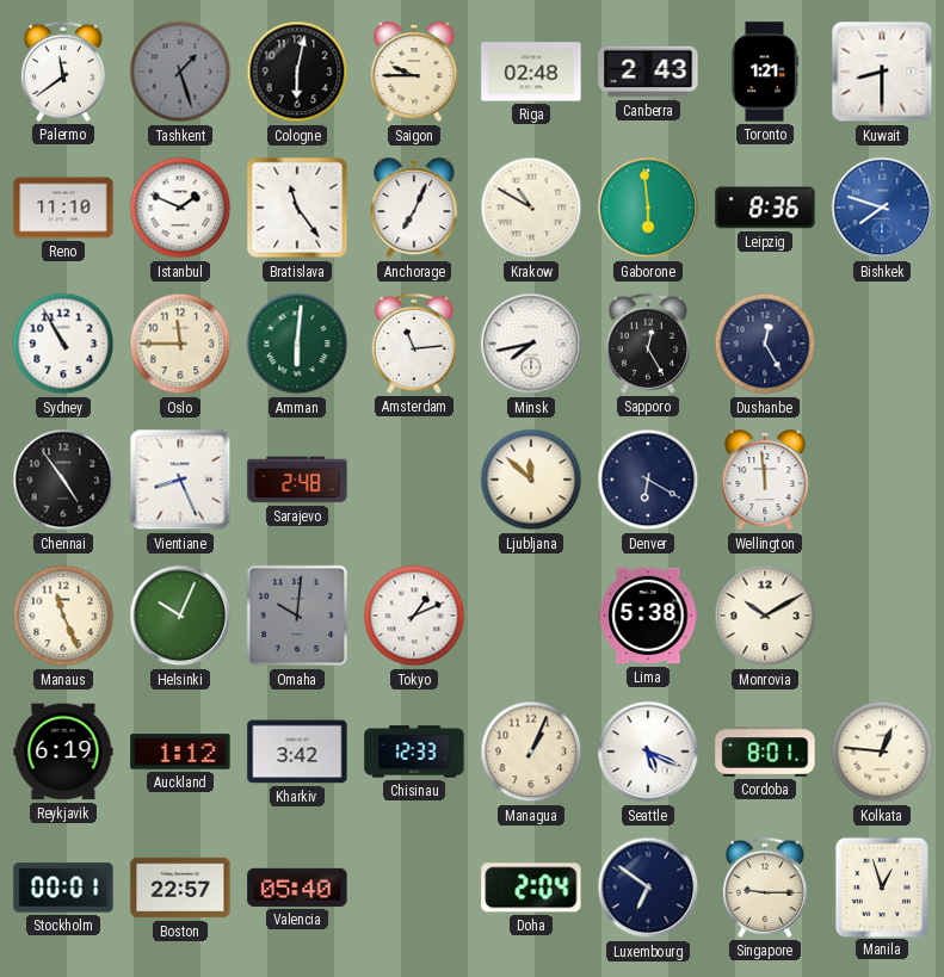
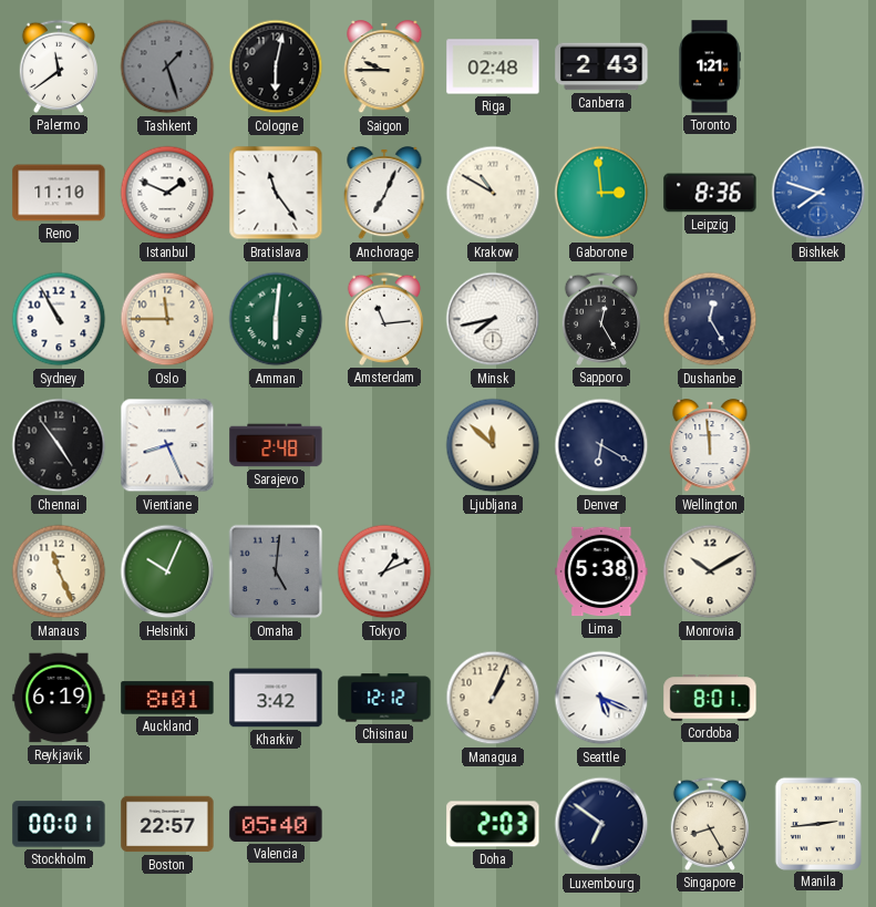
Kuwait: 8:30 -> none (882, 72)
Gaborone: 5:59 -> 2:59 (601, 193)
Omaha: 10:01 -> 5:01 (276, 571)
Auckland: 1:12 -> 8:01 (167, 698)
Chisinau: 12:33 -> 12:12 (384, 698)
Kolkata: 12:46 -> none (882, 752)
Doha: 2:04 -> 2:03 (493, 824)
Singapore: 9:15 -> 8:25 (709, 824)
Manila: 12:57 -> 2:44 (818, 823)
